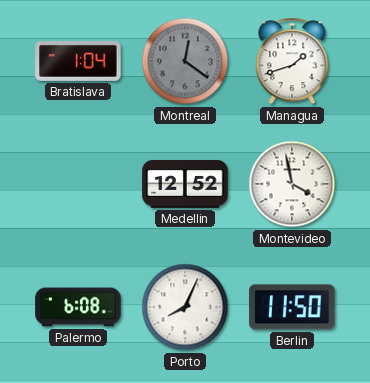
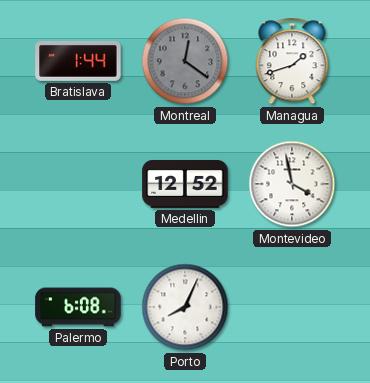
Bratislava: 1:04 -> 1:44 (78, 61)
Berlin: 11:50 -> none (292, 307)
